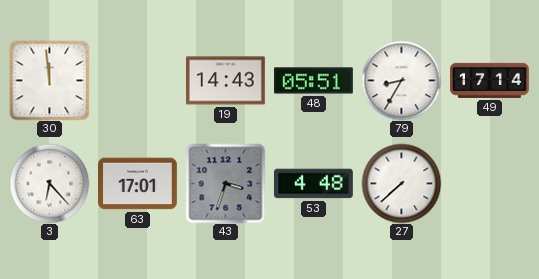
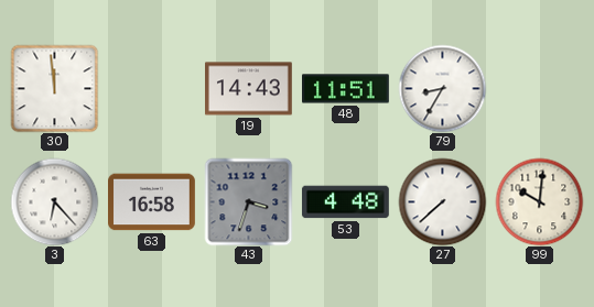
48: 05:51 -> 11:51 (346, 89)
49: 17:14 -> none (490, 80)
63: 17:01 -> 16:58 (152, 202)
99: none -> 10:01 (539, 201)
